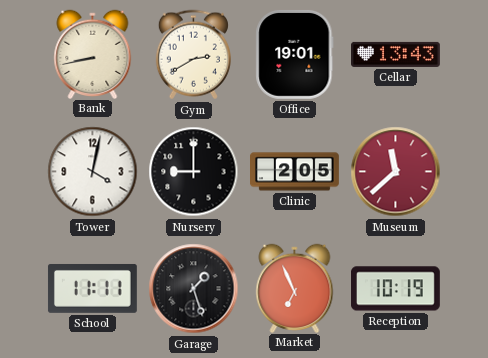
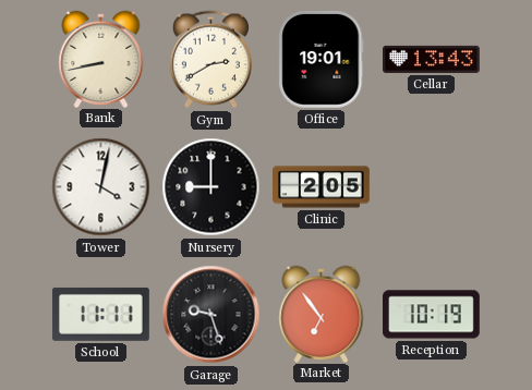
Museum: 11:38 -> none (396, 172)
Garage: 1:27 -> 9:27 (211, 315)
Market: 6:56 -> 6:54 (322, 314)
